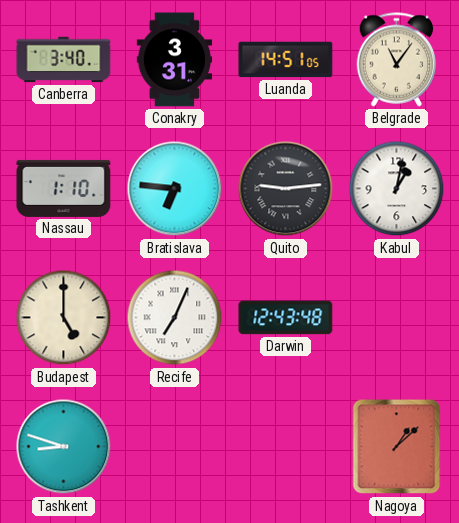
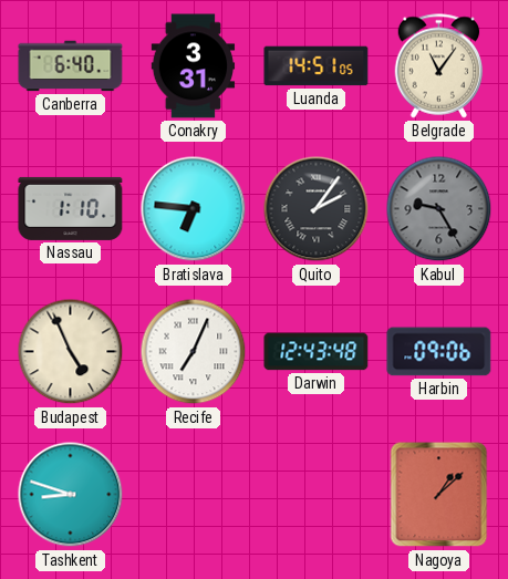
Canberra: 3:40 -> 6:40 (71, 66)
Quito: 9:14 -> 2:06 (317, 209)
Kabul: 1:02 -> 9:25 (439, 209)
Kabul dial: white -> grey (439, 209)
Budapest: 5:00 -> 4:56 (71, 352)
Harbin: none -> 09:06 (439, 352)
